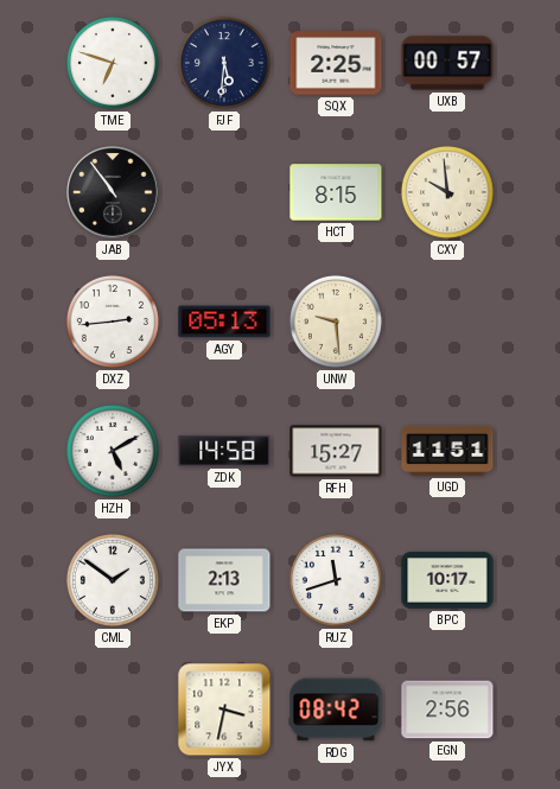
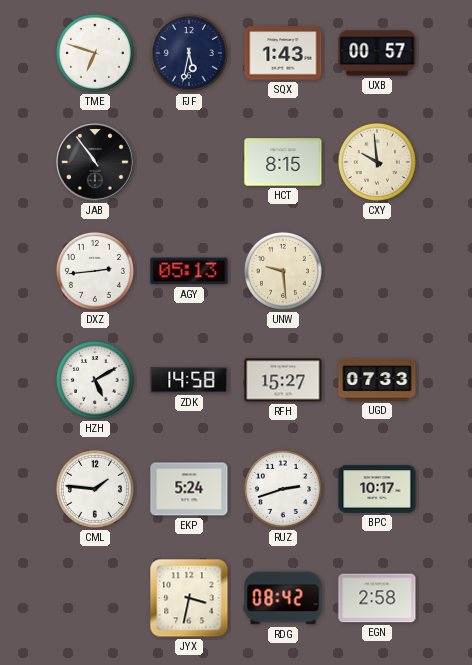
FJF: 5:31 -> 5:32 (189, 53)
SQX: 2:25 -> 1:43 (283, 53)
UGD: 11:51 -> 07:33 (377, 380)
CML: 1:51 -> 1:46 (95, 489)
EKP: 2:13 -> 5:24 (189, 489)
RUZ: 11:42 -> 2:42 (283, 489)
EGN: 2:56 -> 2:58 (377, 598)
